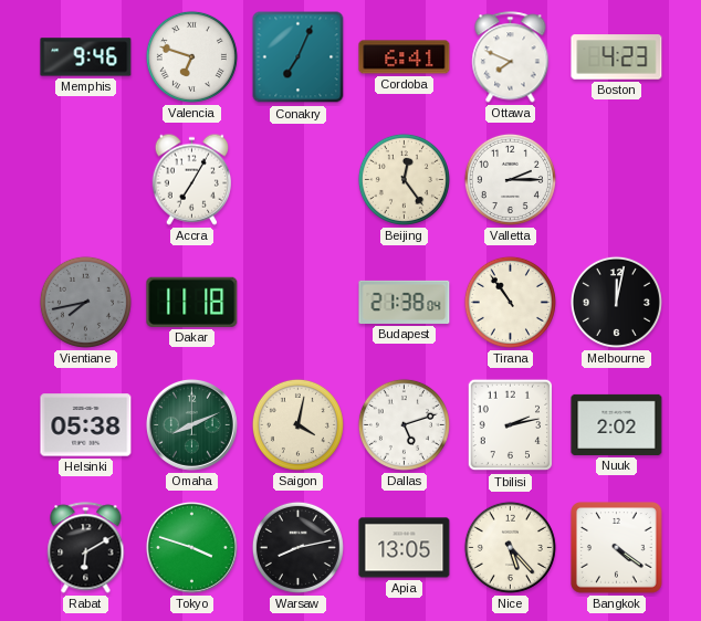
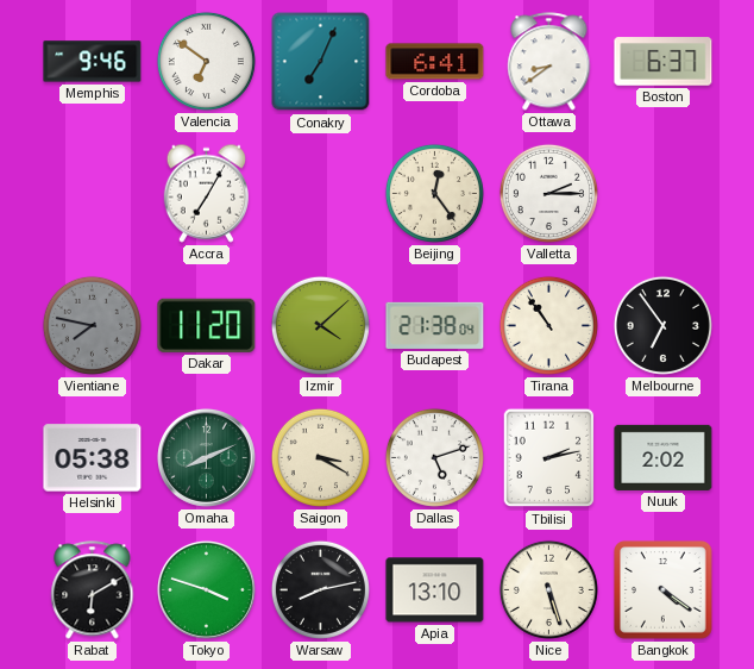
Valencia: 6:48 -> 6:51 (206, 61)
Ottawa: 7:49 -> 8:39 (549, 62)
Boston: 4:23 -> 6:37 (664, 62)
Vientiane: 7:43 -> 7:47 (92, 325)
Dakar: 11:18 -> 11:20 (207, 325)
Izmir: none -> 4:08 (320, 325)
Melbourne: 12:02 -> 6:54 (662, 325)
Saigon: 4:02 -> 3:20 (320, 457)
Apia: 13:05 -> 13:10 (435, 590)
Nice: 5:23 -> 5:27 (548, 589)
